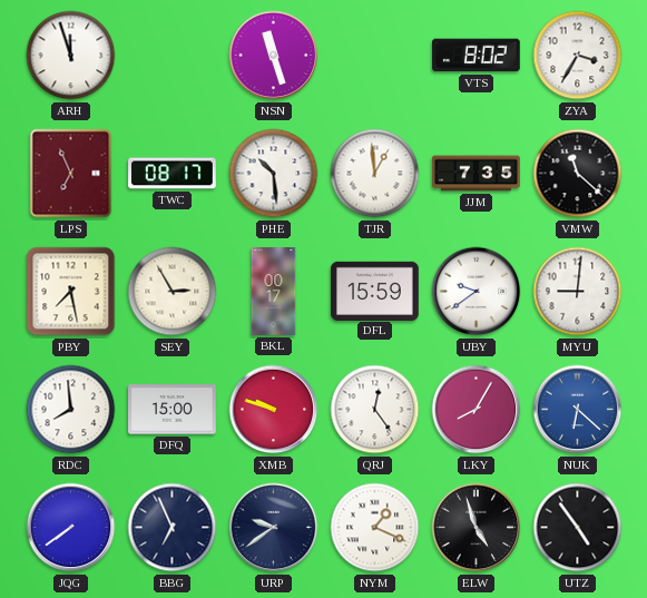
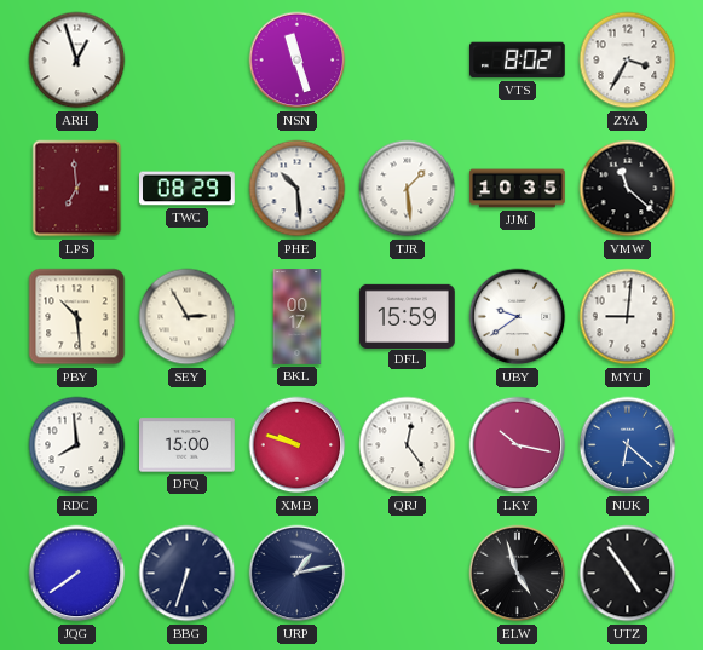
ARH: 11:57 -> 12:57 (77, 61)
LPS: 6:56 -> 6:59 (77, 189)
TWC: 08:17 -> 08:29 (188, 189)
TJR: 12:59 -> 1:29 (408, 189)
JJM: 7:35 -> 10:35 (518, 189)
PBY: 7:28 -> 10:29 (77, 317)
LKY: 8:05 -> 10:17 (518, 445)
BBG: 6:56 -> 6:33 (188, 574)
URP: 9:39 -> 1:13 (298, 574)
NYM: 1:19 -> none (375, 528)
